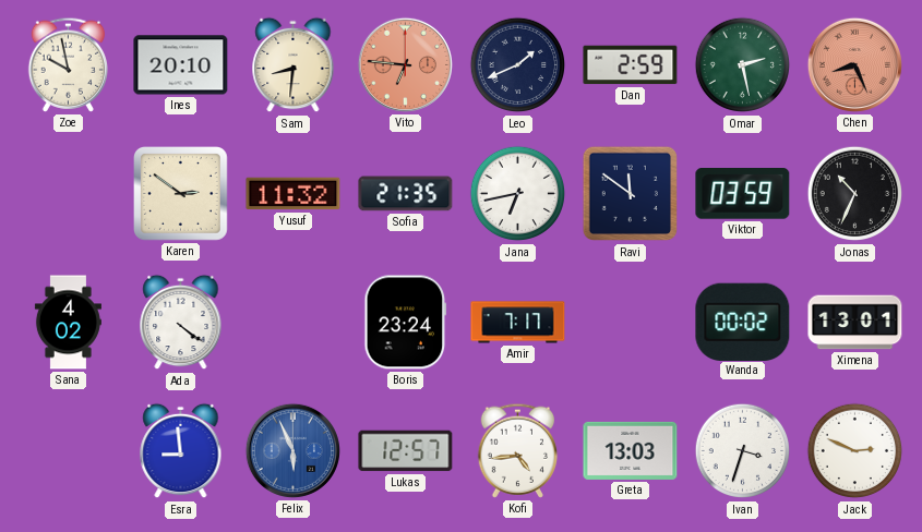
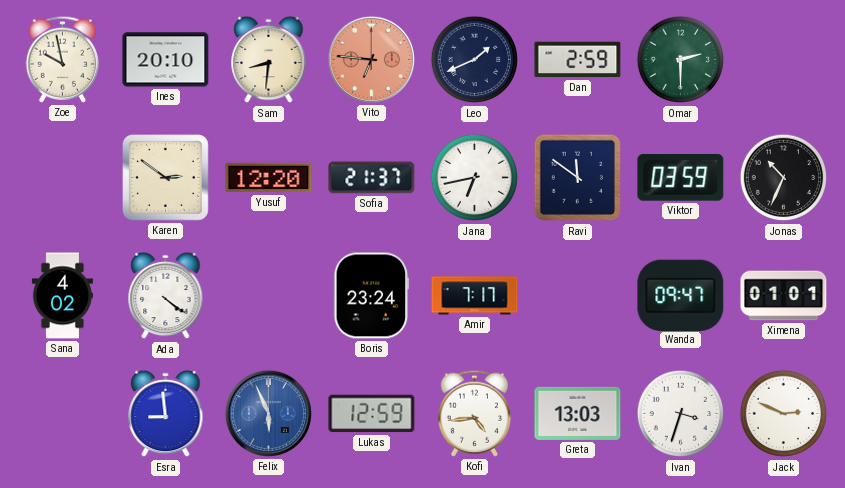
Omar: 2:28 -> 2:30 (681, 60)
Chen: 8:26 -> none (854, 64)
Yusuf: 11:32 -> 12:20 (269, 178)
Sofia: 21:35 -> 21:37 (372, 178)
Wanda: 00:02 -> 09:47 (681, 295)
Ximena: 13:01 -> 01:01 (784, 296)
Lukas: 12:57 -> 12:59 (372, 414)
